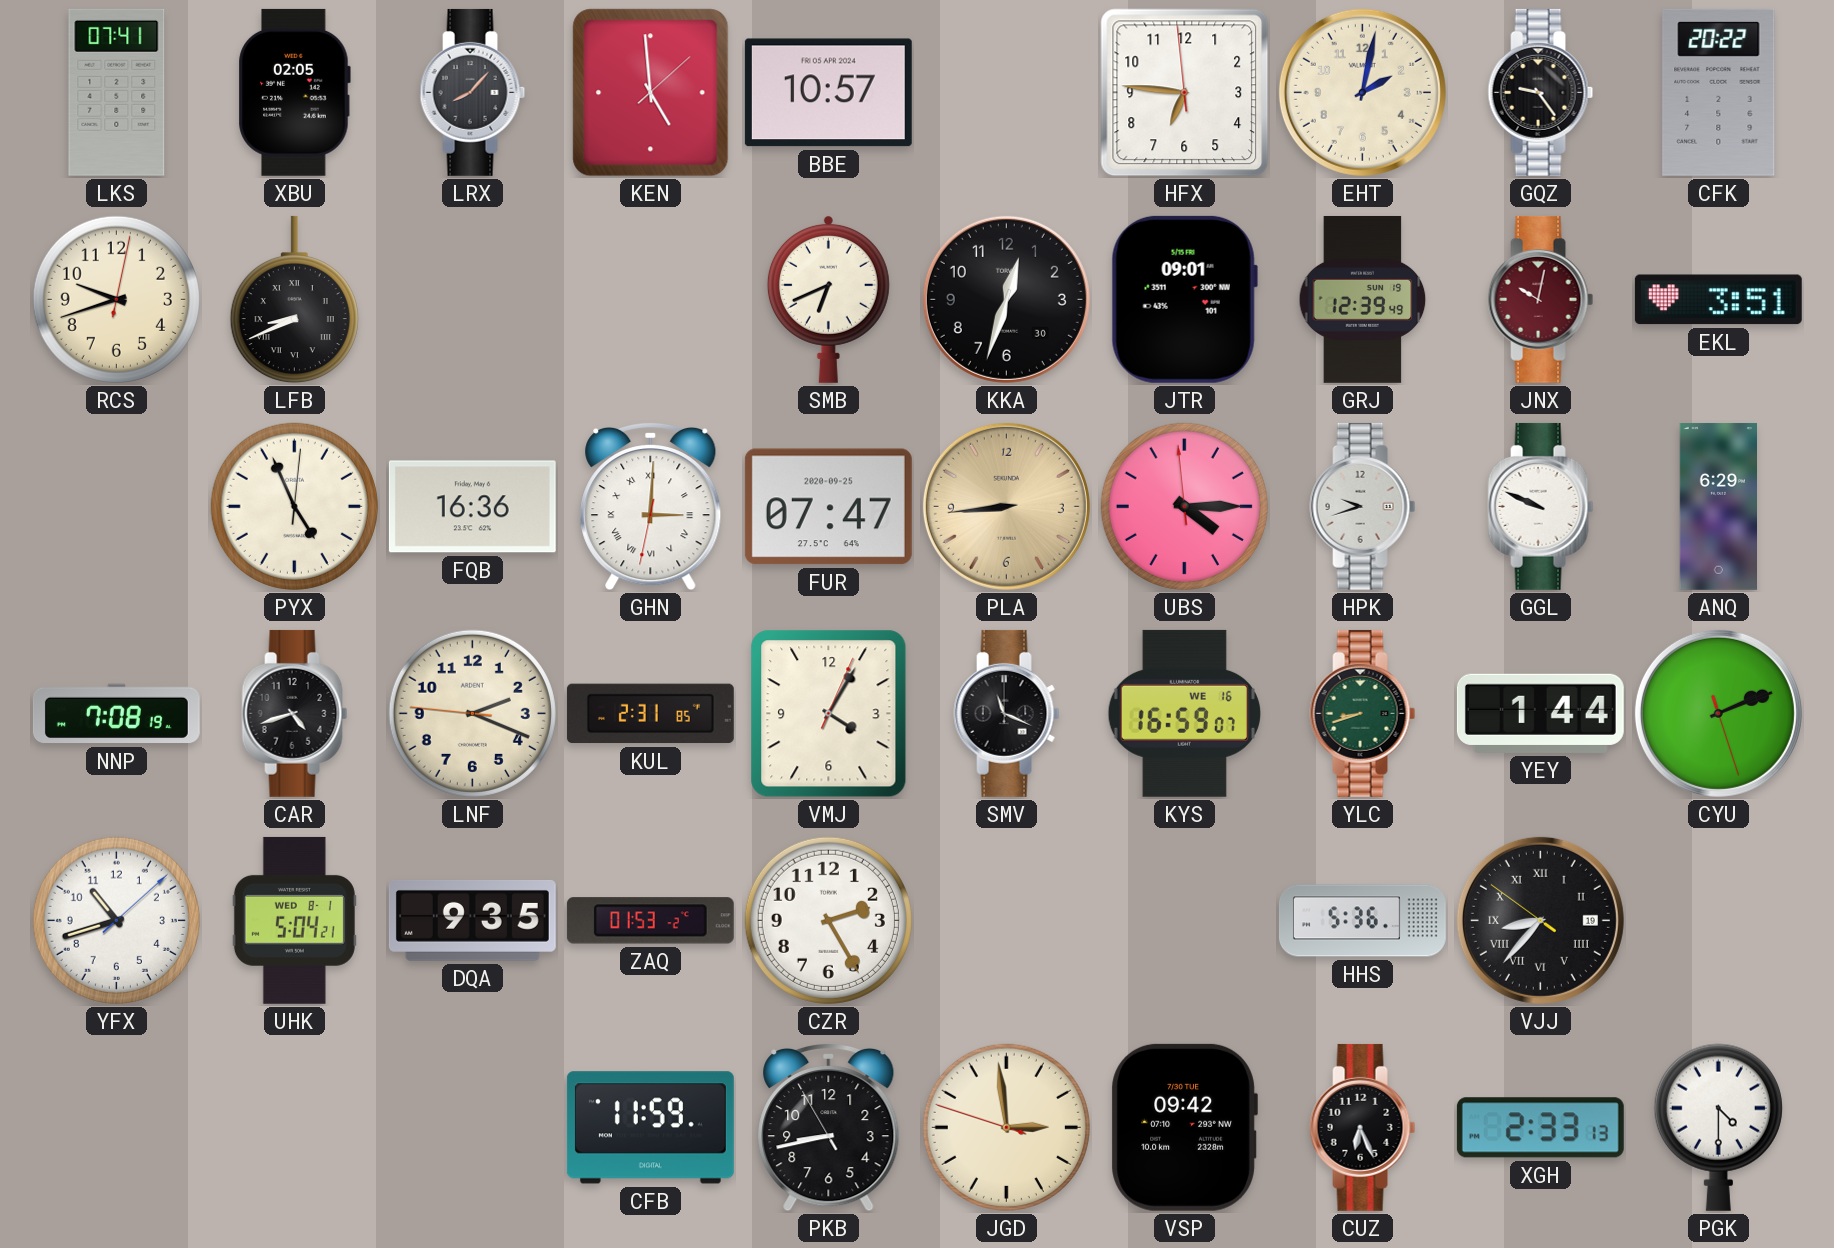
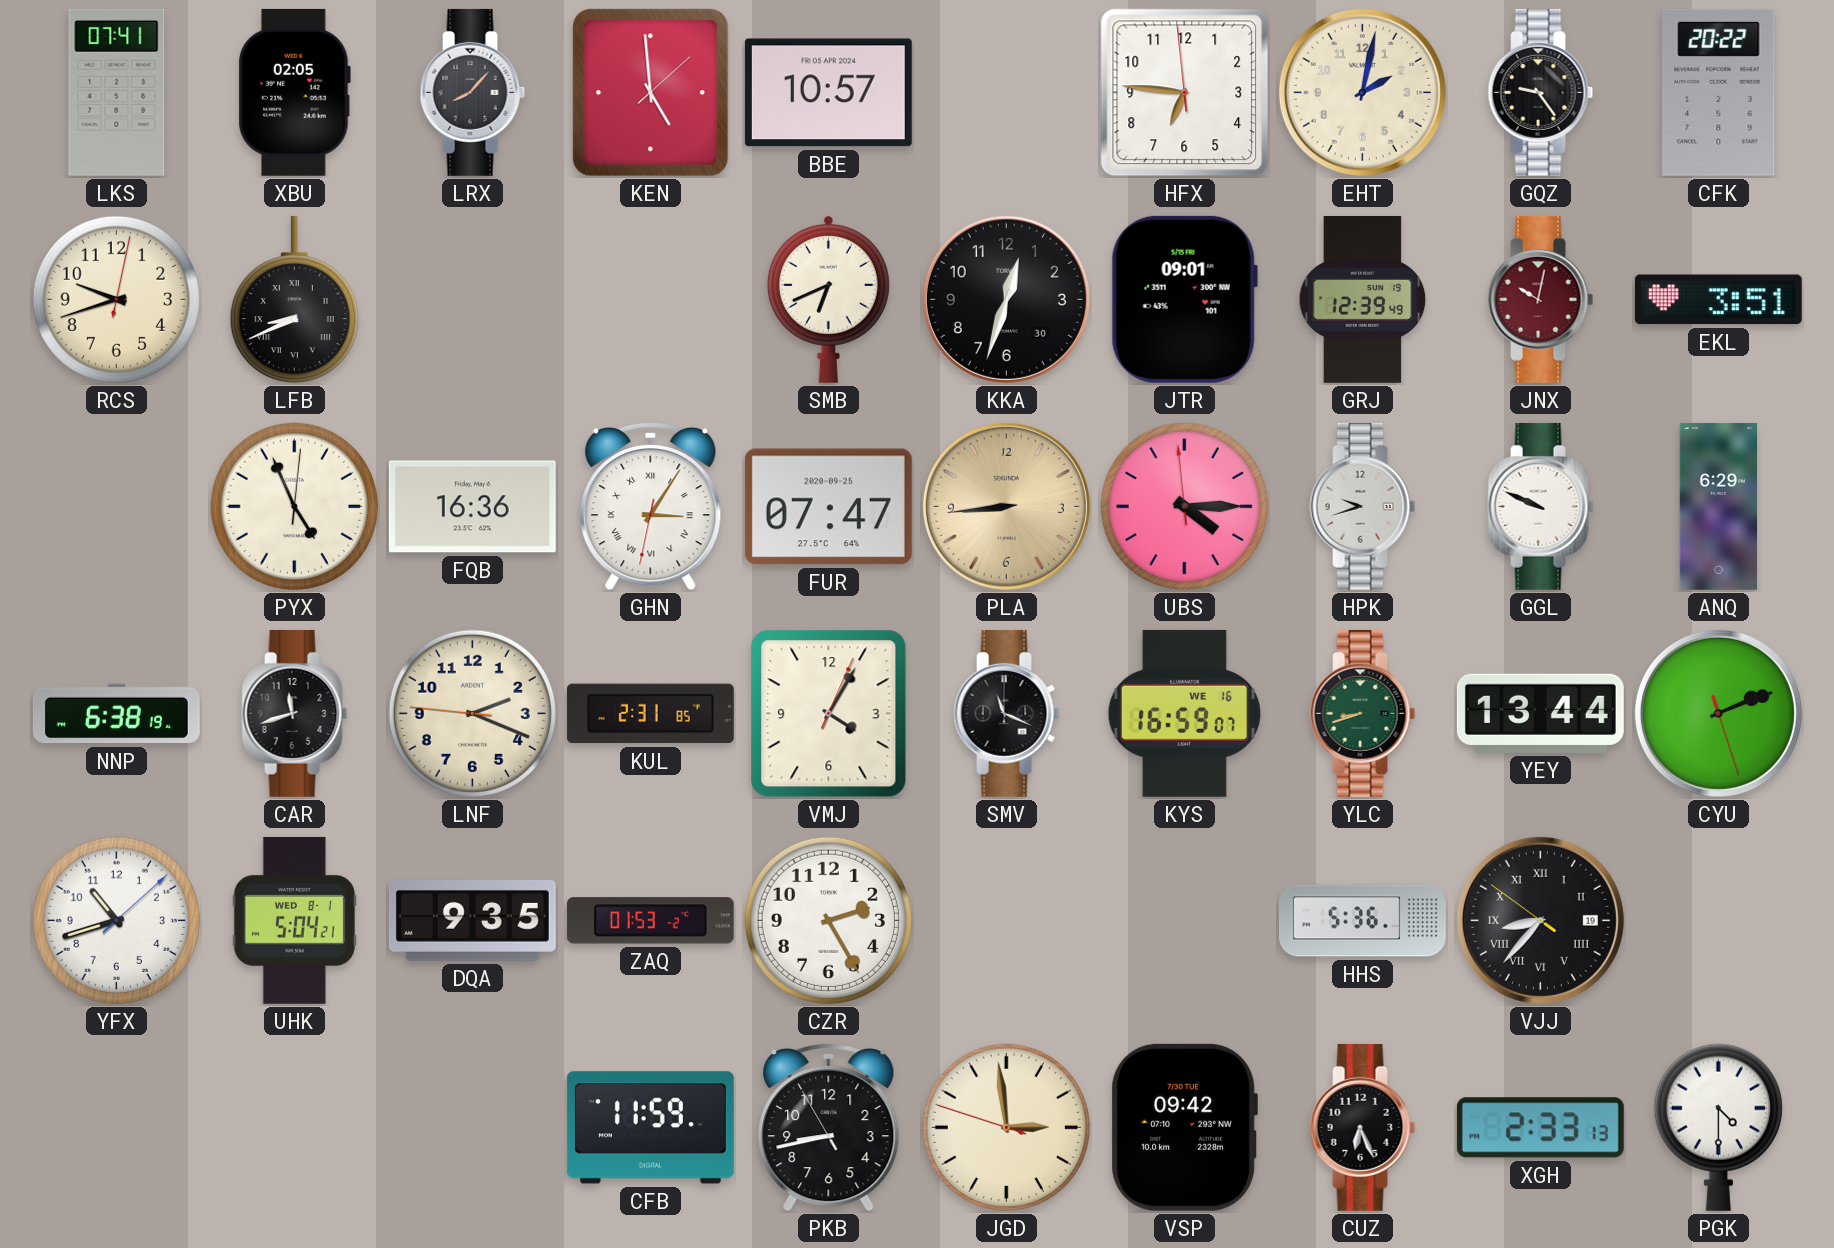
GHN: 3:00 -> 3:05 (651, 506)
NNP: 7:08 -> 6:38 (116, 714)
CAR: 4:42 -> 11:42 (295, 713)
YEY: 1:44 -> 13:44 (1540, 713)
